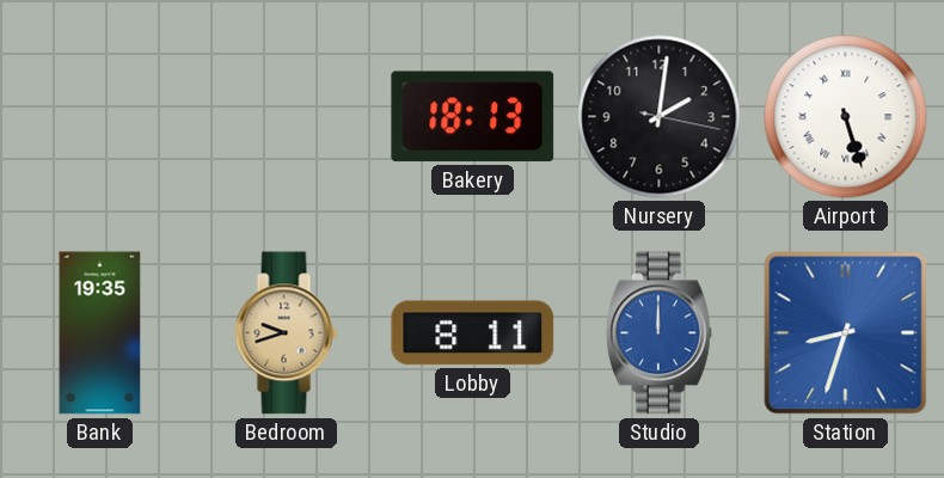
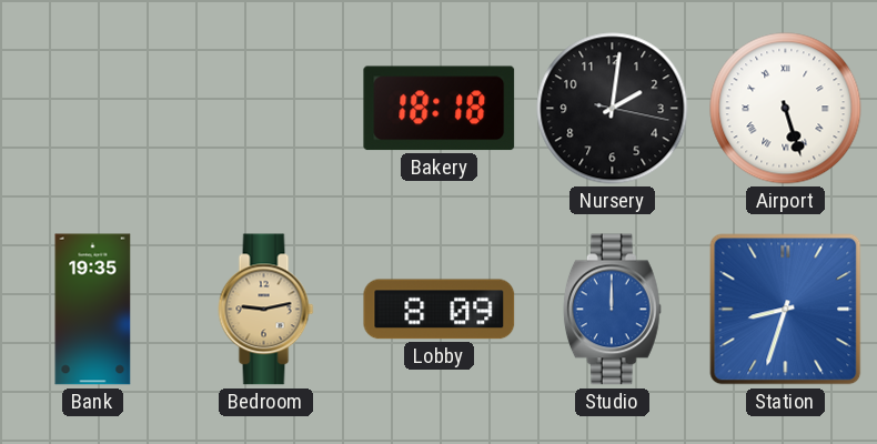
Bakery: 18:13 -> 18:18 (440, 109)
Bedroom: 9:42 -> 9:13 (266, 310)
Lobby: 8:11 -> 8:09 (440, 310)
